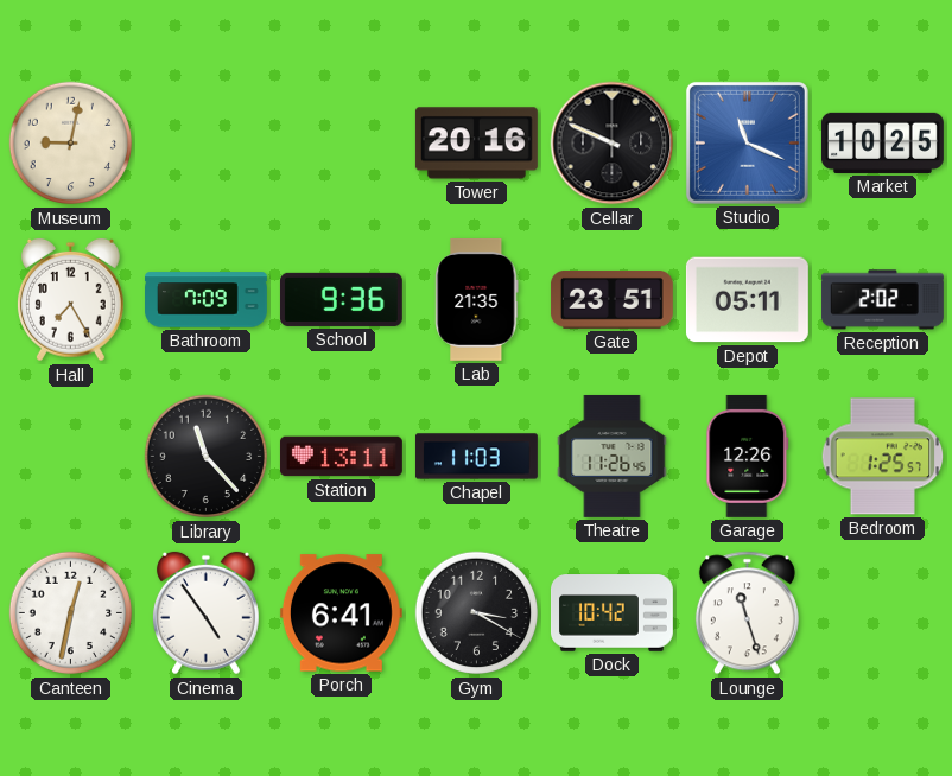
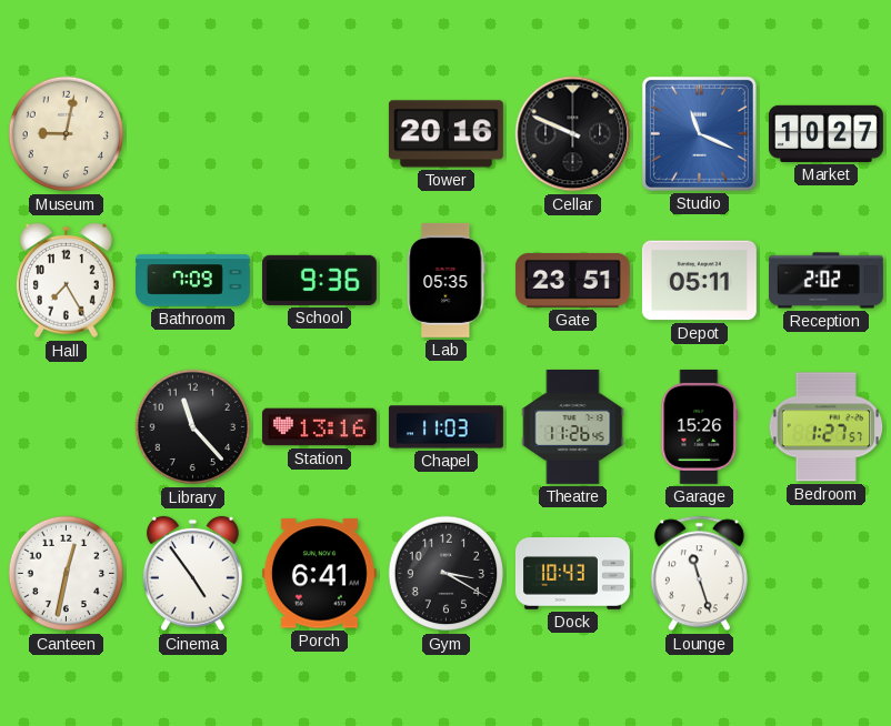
Market: 10:25 -> 10:27 (825, 133)
Lab: 21:35 -> 05:35 (447, 280)
Station: 13:11 -> 13:16 (319, 427)
Garage: 12:26 -> 15:26 (700, 426)
Bedroom: 1:25 -> 1:27 (827, 427)
Dock: 10:42 -> 10:43 (572, 574)
